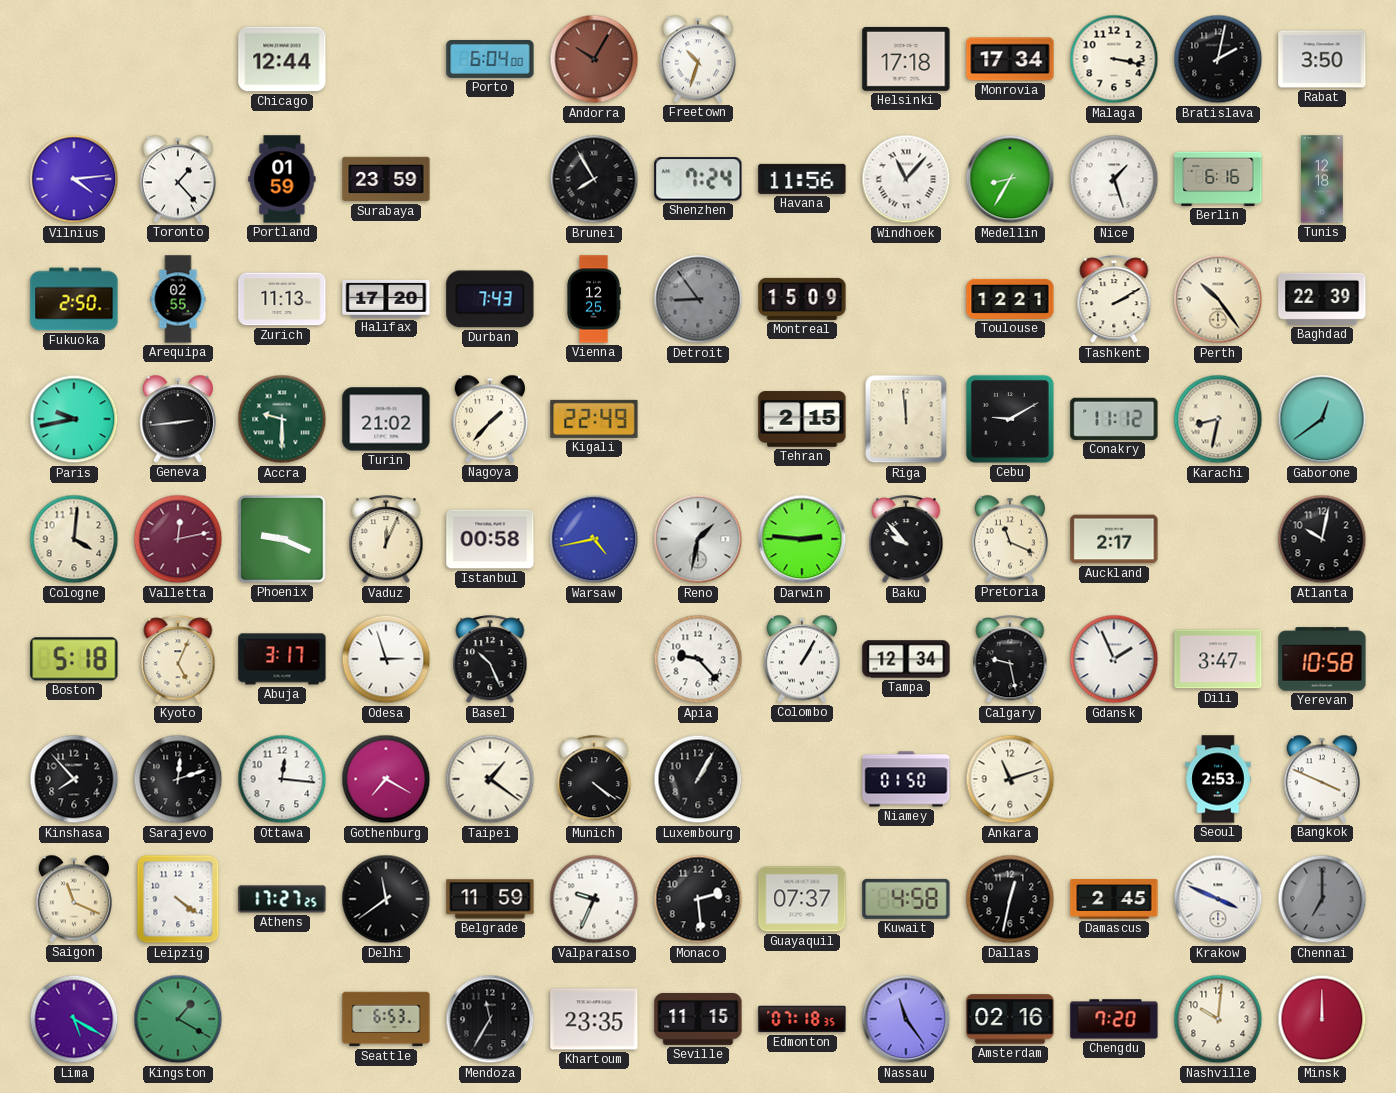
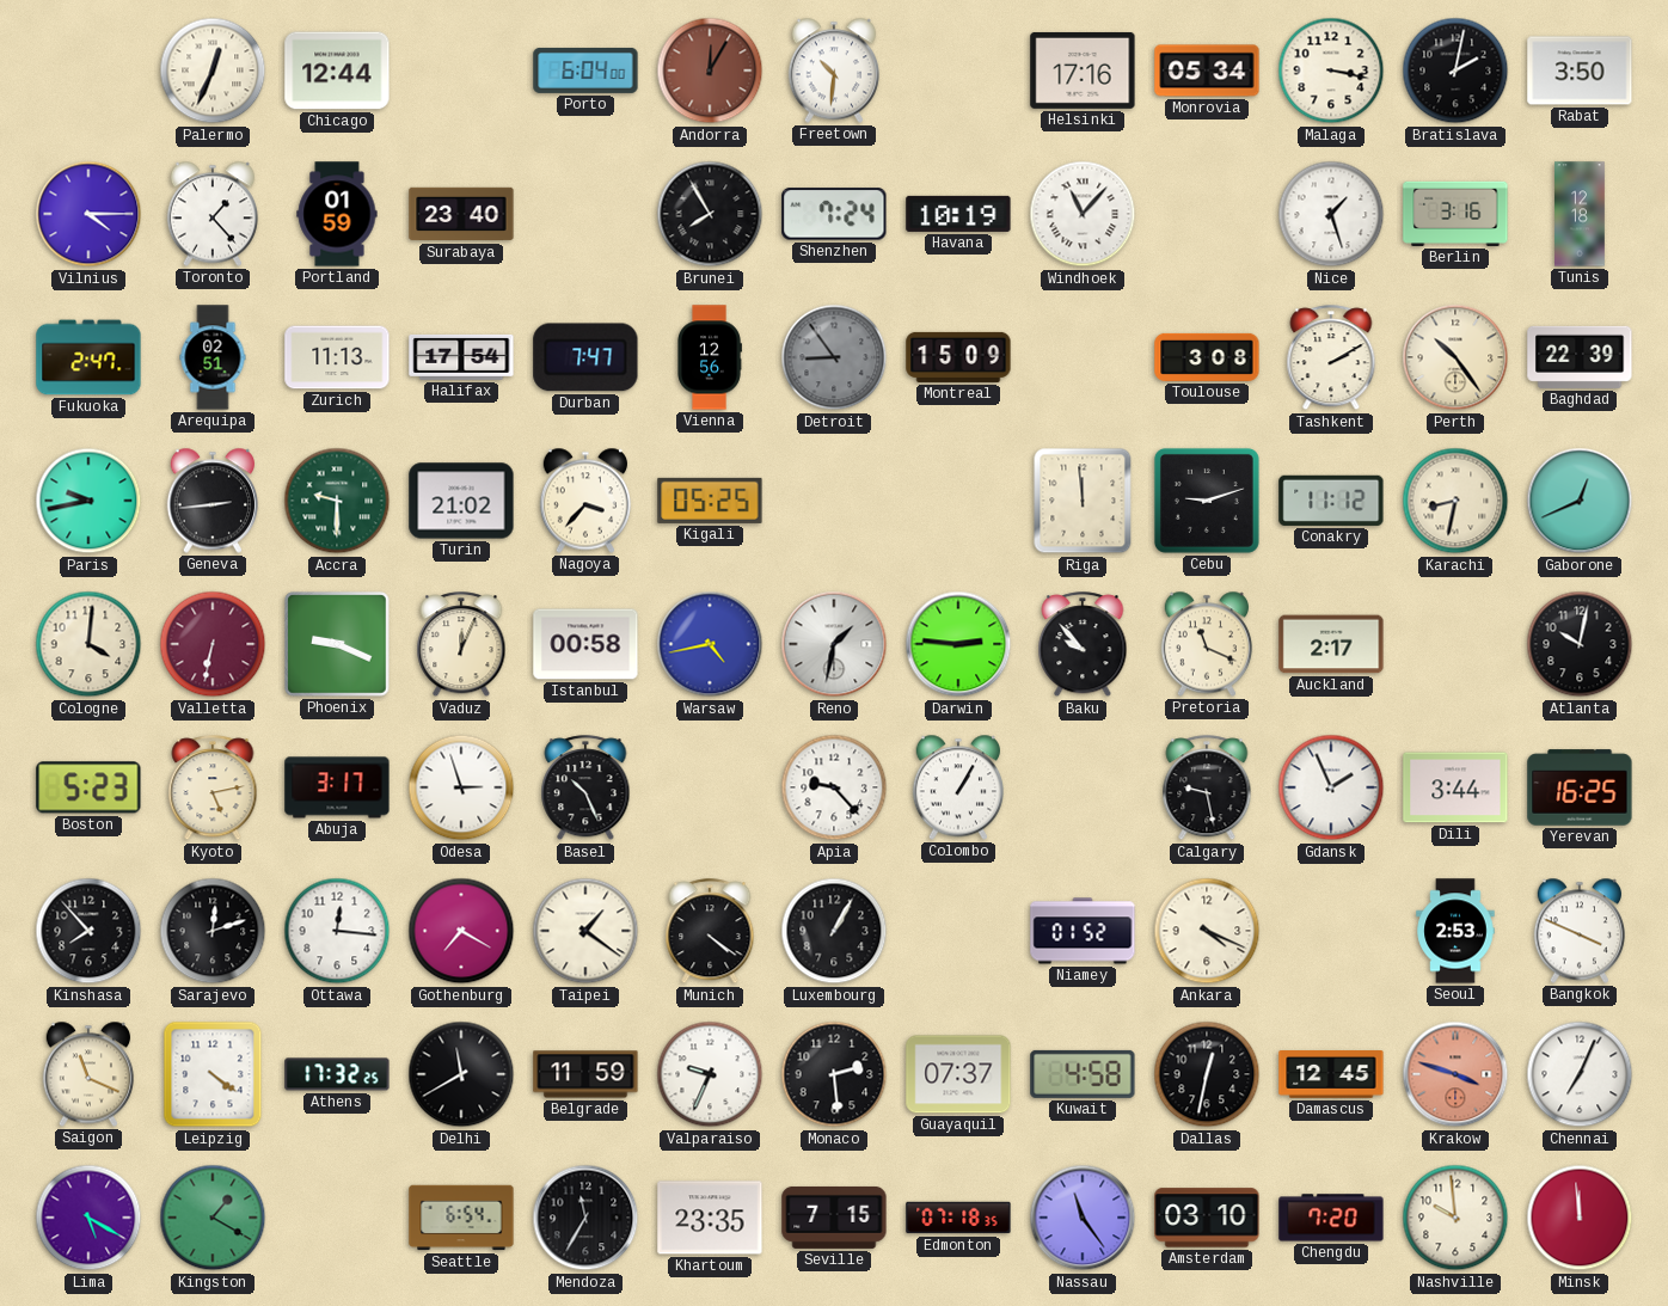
Palermo: none -> 12:34 (213, 70)
Andorra: 10:05 -> 12:05 (710, 70)
Freetown: 10:33 -> 10:31 (833, 70)
Helsinki: 17:18 -> 17:16 (1083, 70)
Monrovia: 17:34 -> 05:34 (1207, 70)
Vilnius: 4:14 -> 4:15 (88, 214)
Surabaya: 23:59 -> 23:40 (461, 214)
Havana: 11:56 -> 10:19 (958, 214)
Medellin: 8:35 -> none (1010, 179)
Berlin: 6:16 -> 3:16 (1455, 214)
Fukuoka: 2:50 -> 2:47 (88, 357)
Arequipa: 02:55 -> 02:51 (213, 357)
Halifax: 17:20 -> 17:54 (461, 357)
Durban: 7:43 -> 7:47 (585, 357)
Vienna: 12:25 -> 12:56 (710, 357)
Toulouse: 12:21 -> 3:08 (1207, 357)
Nagoya: 1:37 -> 3:37 (584, 501)
Kigali: 22:49 -> 05:25 (710, 501)
Tehran: 2:15 -> none (802, 419)
Cebu: 9:10 -> 9:12 (1207, 501)
Gaborone: 12:39 -> 12:41 (1580, 501)
Valletta: 12:13 -> 6:32 (213, 644)
Boston: 5:18 -> 5:23 (88, 787)
Kyoto: 5:04 -> 5:13 (213, 789)
Tampa: 12:34 -> none (906, 659)
Dili: 3:47 -> 3:44 (1455, 787)
Yerevan: 10:58 -> 16:25 (1580, 787)
Niamey: 01:50 -> 01:52 (1083, 931)
Ankara: 11:12 -> 4:19 (1207, 931)
Athens: 17:27 -> 17:32 (337, 1074)
Delhi: 11:39 -> 11:40 (461, 1074)
Damascus: 2:45 -> 12:45 (1331, 1074)
Krakow: 3:49 -> 3:48 (1455, 1074)
Krakow dial: white -> salmon (1455, 1074)
Chennai: 7:00 -> 7:04 (1580, 1074)
Chennai dial: grey -> white (1580, 1074)
Seattle: 6:53 -> 6:54 (461, 1218)
Seville: 11:15 -> 7:15 (834, 1218)
Amsterdam: 02:16 -> 03:10 (1207, 1218)
Nashville: 10:01 -> 9:59 (1455, 1218)
Minsk: 12:00 -> 11:59 (1580, 1218)
